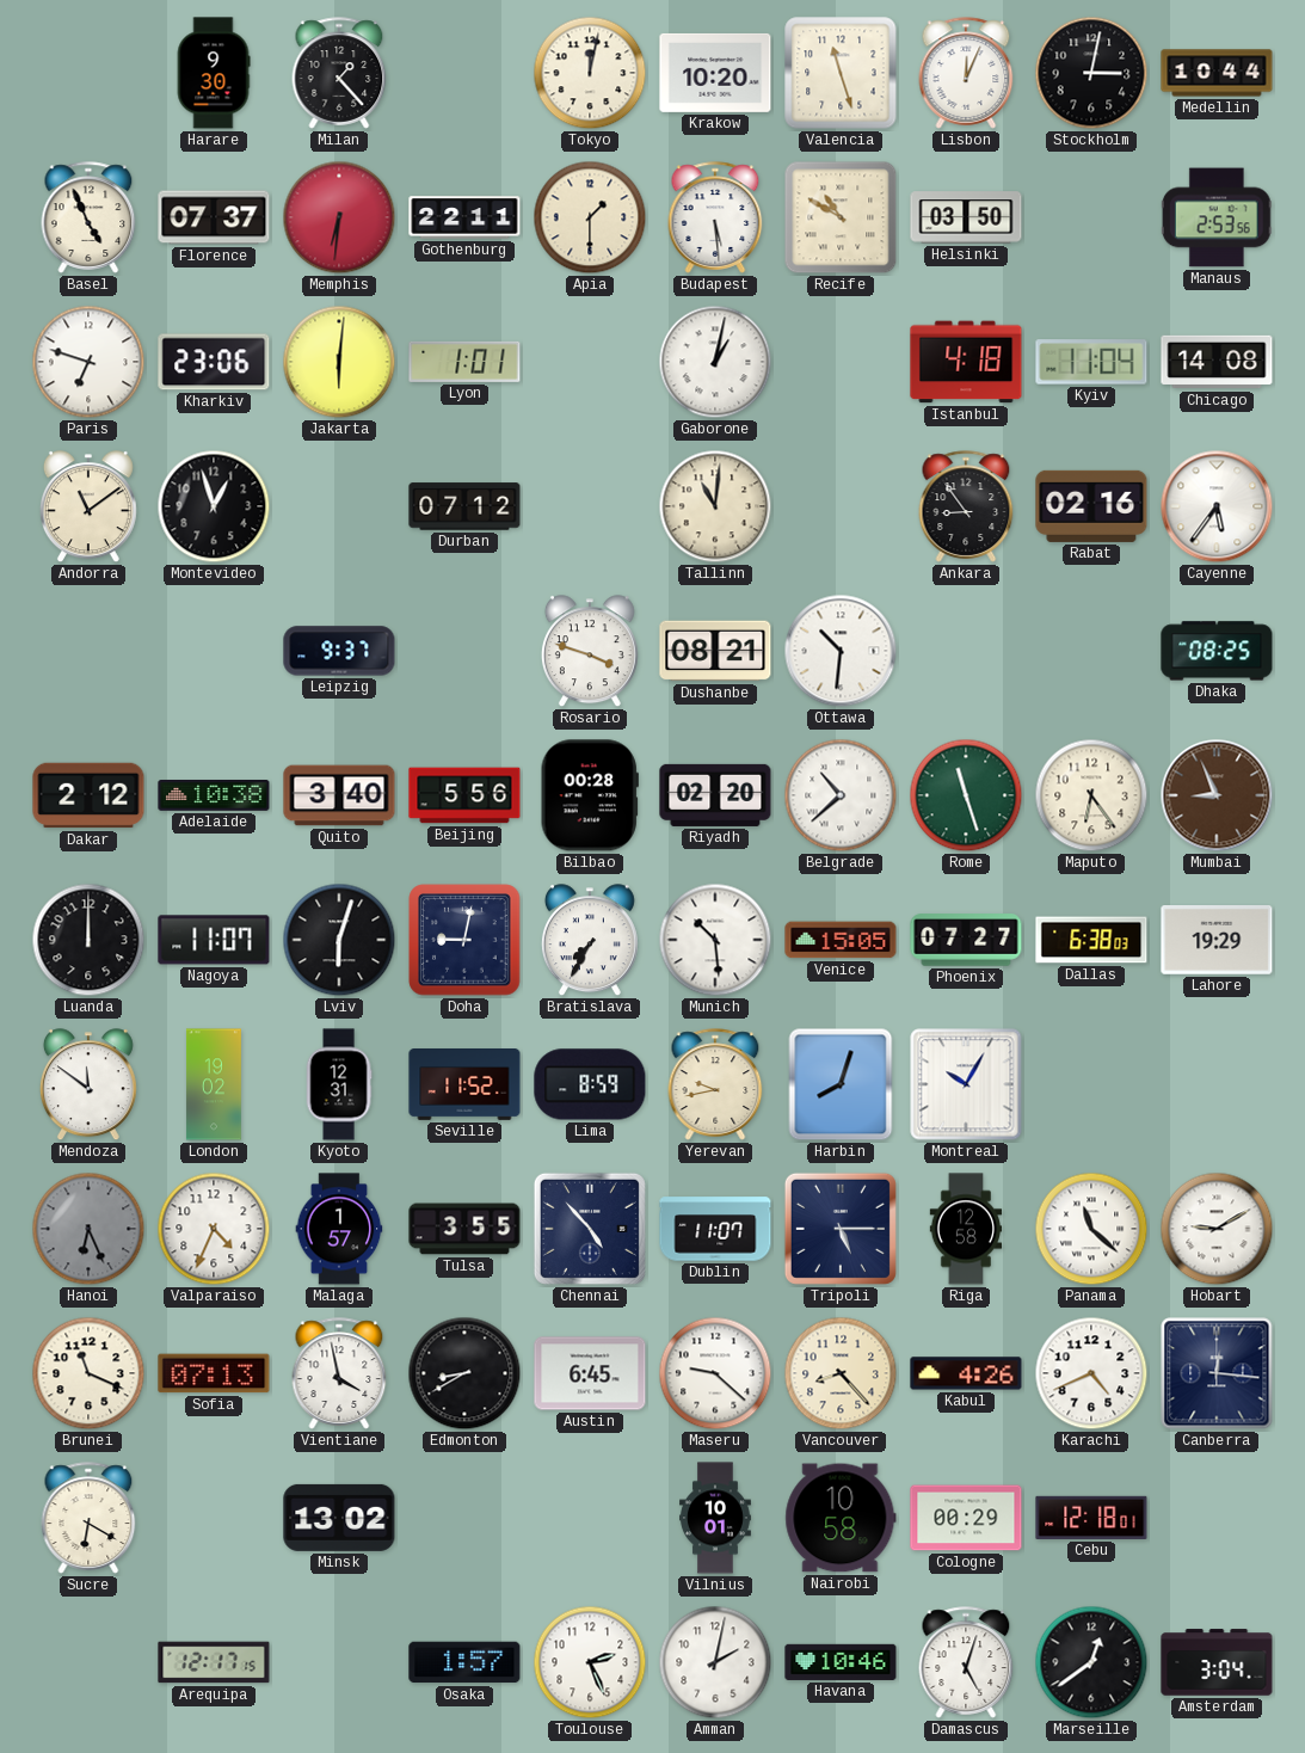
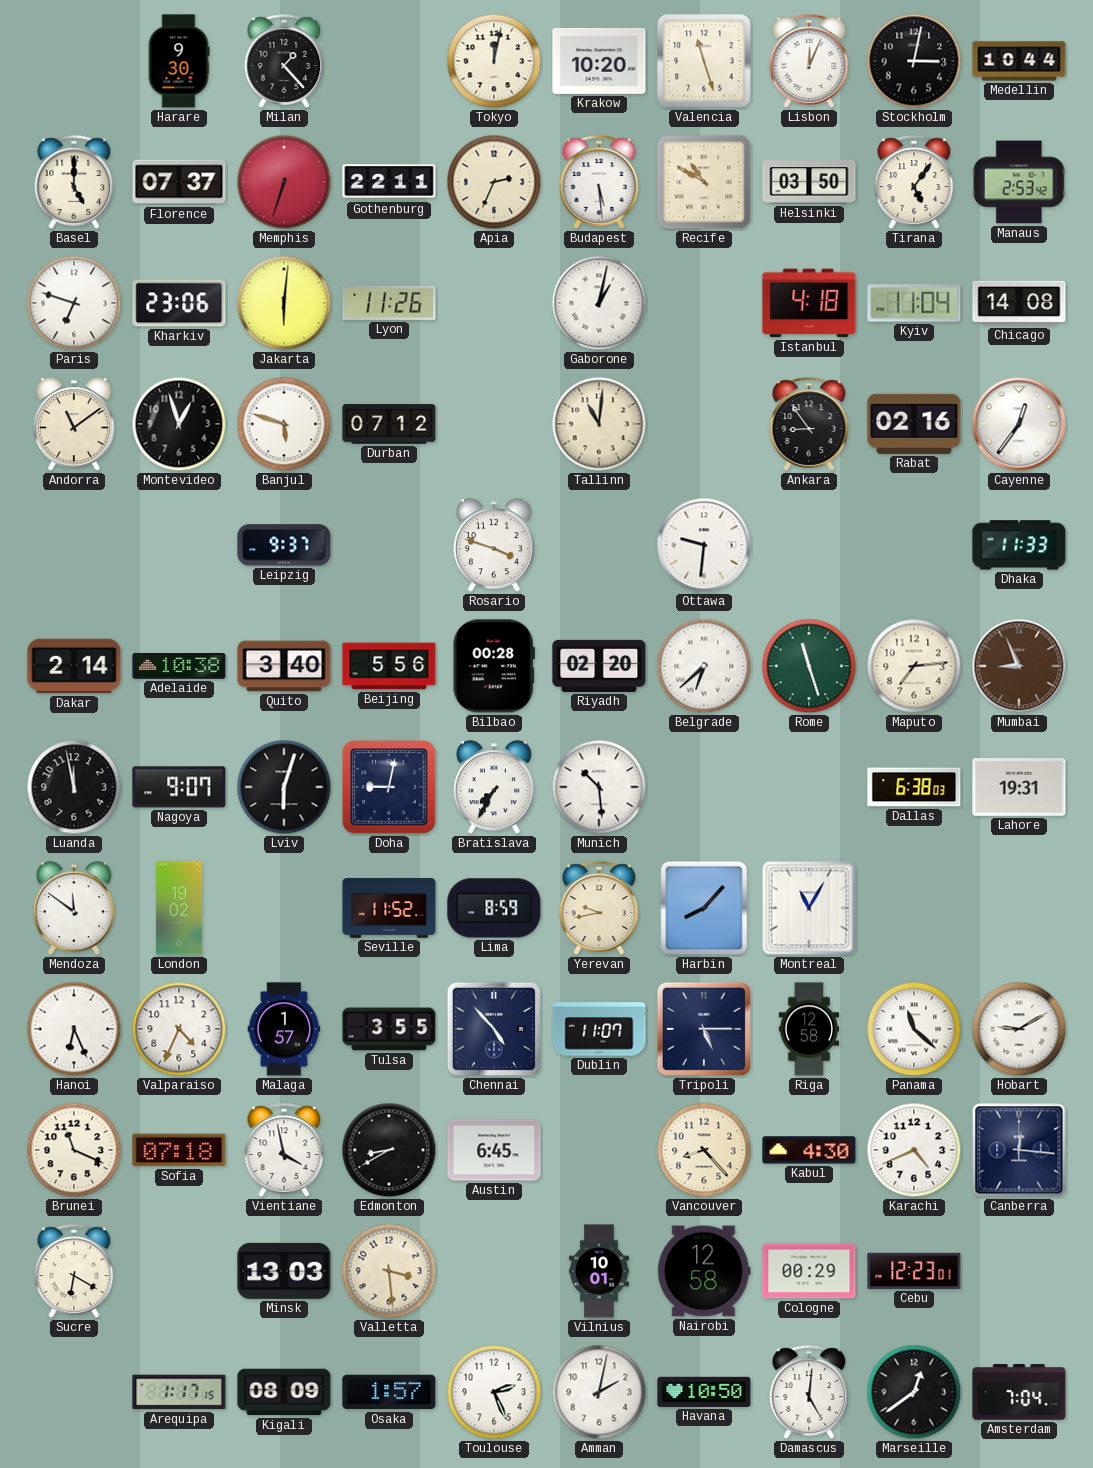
Basel: 4:56 -> 5:00 (74, 182)
Memphis: 6:31 -> 6:33 (284, 182)
Apia: 1:30 -> 2:34 (494, 182)
Tirana: none -> 5:06 (914, 182)
Manaus: 2:53:56 -> 2:53:42 (1019, 182)
Lyon: 1:01 -> 11:26 (389, 303)
Banjul: none -> 5:48 (284, 424)
Cayenne: 5:36 -> 12:36 (1019, 424)
Dushanbe: 08:21 -> none (715, 651)
Ottawa: 10:31 -> 9:31 (704, 545)
Dhaka: 08:25 -> 11:33 (1019, 545)
Dakar: 2:12 -> 2:14 (74, 666)
Belgrade: 10:38 -> 6:38 (704, 666)
Maputo: 6:24 -> 7:14 (914, 666)
Luanda: 12:00 -> 11:58 (74, 787)
Nagoya: 11:07 -> 9:07 (179, 787)
Venice: 15:05 -> none (841, 940)
Phoenix: 07:27 -> none (966, 940)
Lahore: 19:29 -> 19:31 (1019, 788)
Kyoto: 12:31 -> none (339, 1084)
Harbin: 8:03 -> 8:07 (704, 908)
Montreal: 10:05 -> 11:05 (809, 908)
Hanoi dial: grey -> white (74, 1029)
Sofia: 07:13 -> 07:18 (179, 1150)
Maseru: 9:22 -> none (715, 1373)
Kabul: 4:26 -> 4:30 (809, 1150)
Minsk: 13:02 -> 13:03 (284, 1271)
Valletta: none -> 3:29 (389, 1271)
Nairobi: 10:58 -> 12:58 (704, 1271)
Cebu: 12:18 -> 12:23 (914, 1271)
Arequipa: 12:17 -> 1:17 (179, 1392)
Kigali: none -> 08:09 (284, 1392)
Havana: 10:46 -> 10:50 (704, 1392)
Damascus: 5:03 -> 5:01 (809, 1392)
Amsterdam: 3:04 -> 7:04 (1019, 1392)
